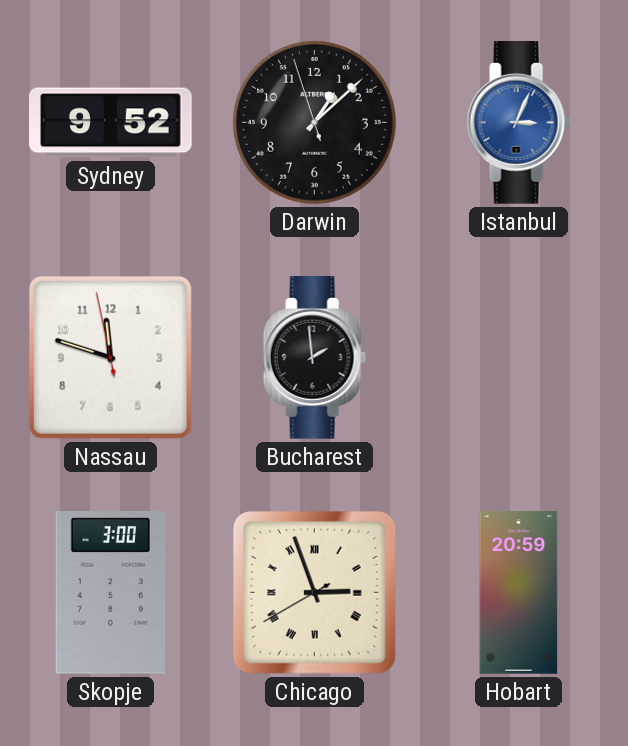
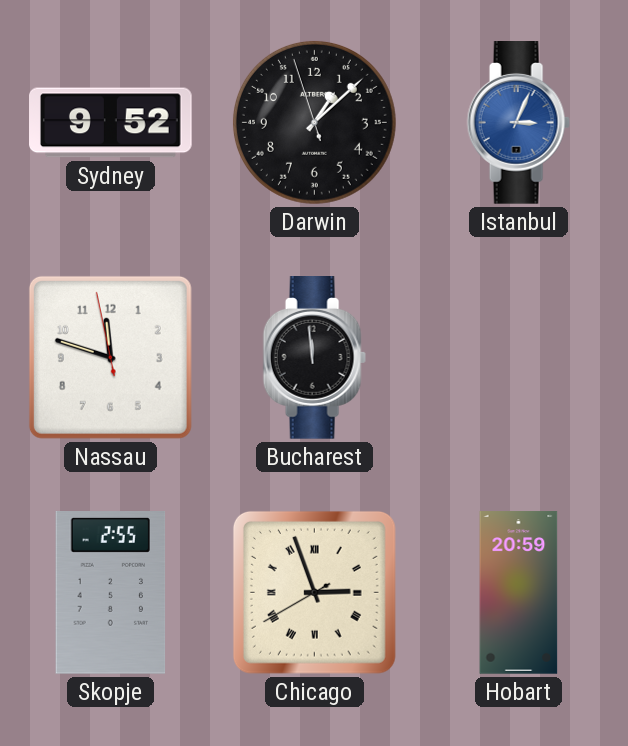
Bucharest: 1:59 -> 11:59 (314, 358)
Skopje: 3:00 -> 2:55 (111, 593)
